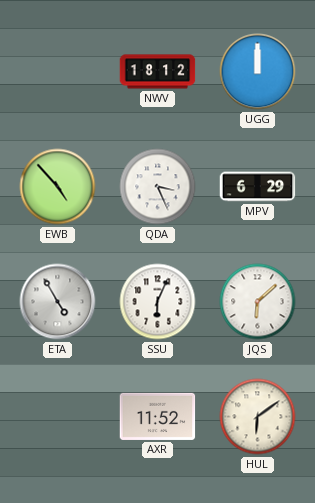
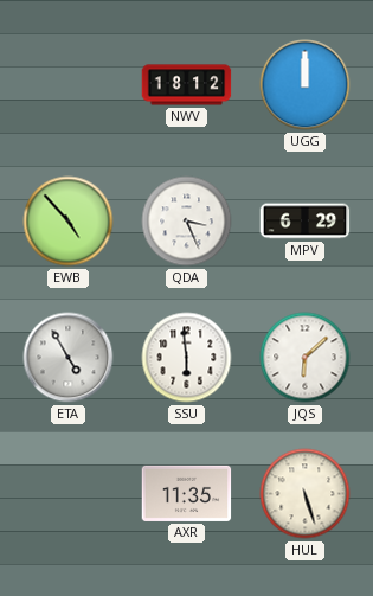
SSU: 6:04 -> 5:59 (187, 358)
AXR: 11:52 -> 11:35 (187, 493)
HUL: 6:09 -> 5:27 (306, 494)
